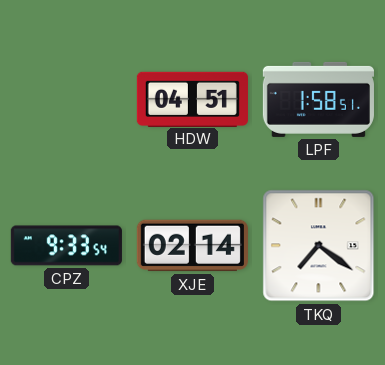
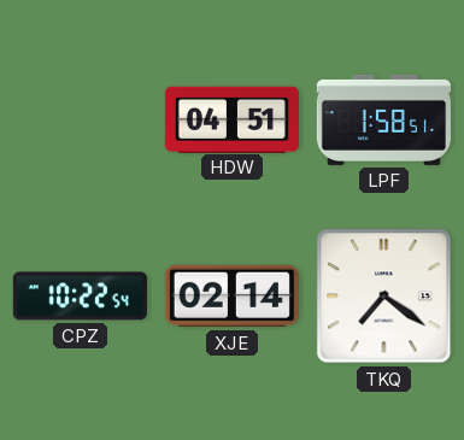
CPZ: 9:33 -> 10:22 (80, 297)
